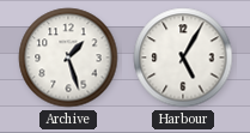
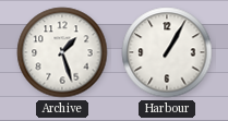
Harbour: 5:05 -> 1:05 (167, 52)
